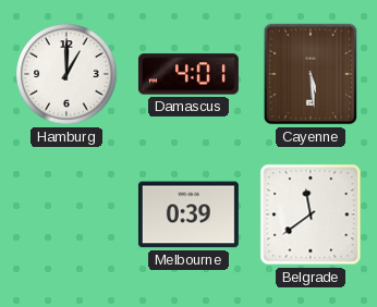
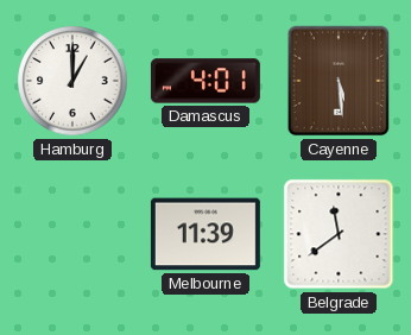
Melbourne: 0:39 -> 11:39 (205, 234)
